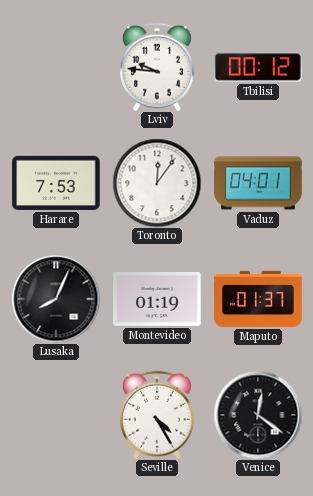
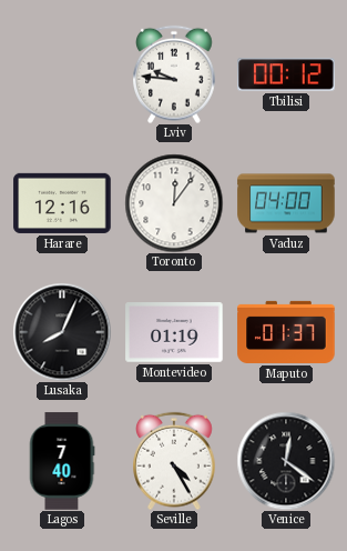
Harare: 7:53 -> 12:16 (62, 203)
Vaduz: 04:01 -> 04:00 (286, 203)
Lagos: none -> 7:40 (62, 461)
